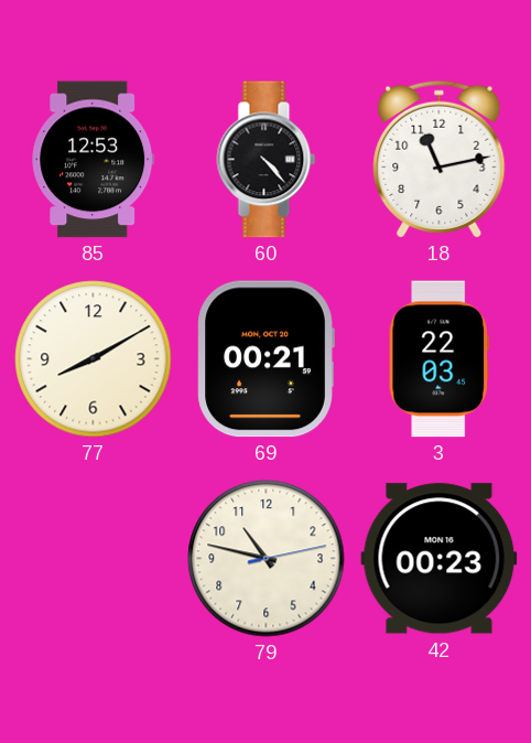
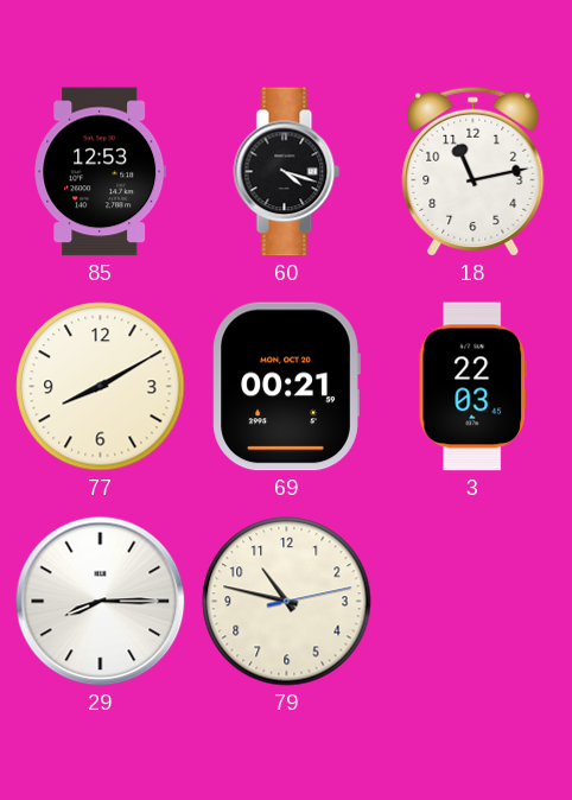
60: 4:23 -> 4:18 (287, 172)
29: none -> 8:15 (101, 602)
42: 00:23 -> none (440, 559)
